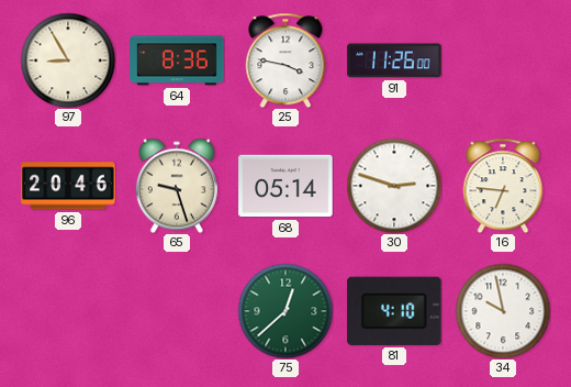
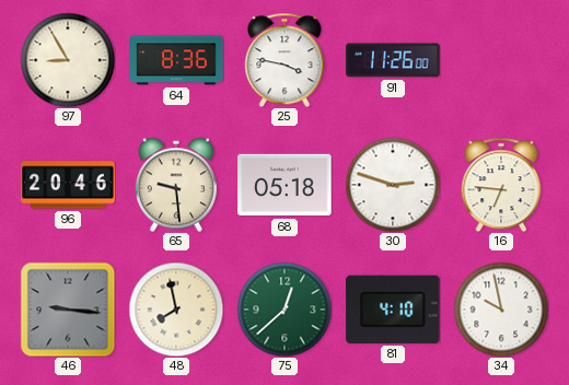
65: 9:27 -> 9:29 (176, 185)
68: 05:14 -> 05:18 (284, 185)
46: none -> 9:16 (68, 310)
48: none -> 7:58 (176, 310)
